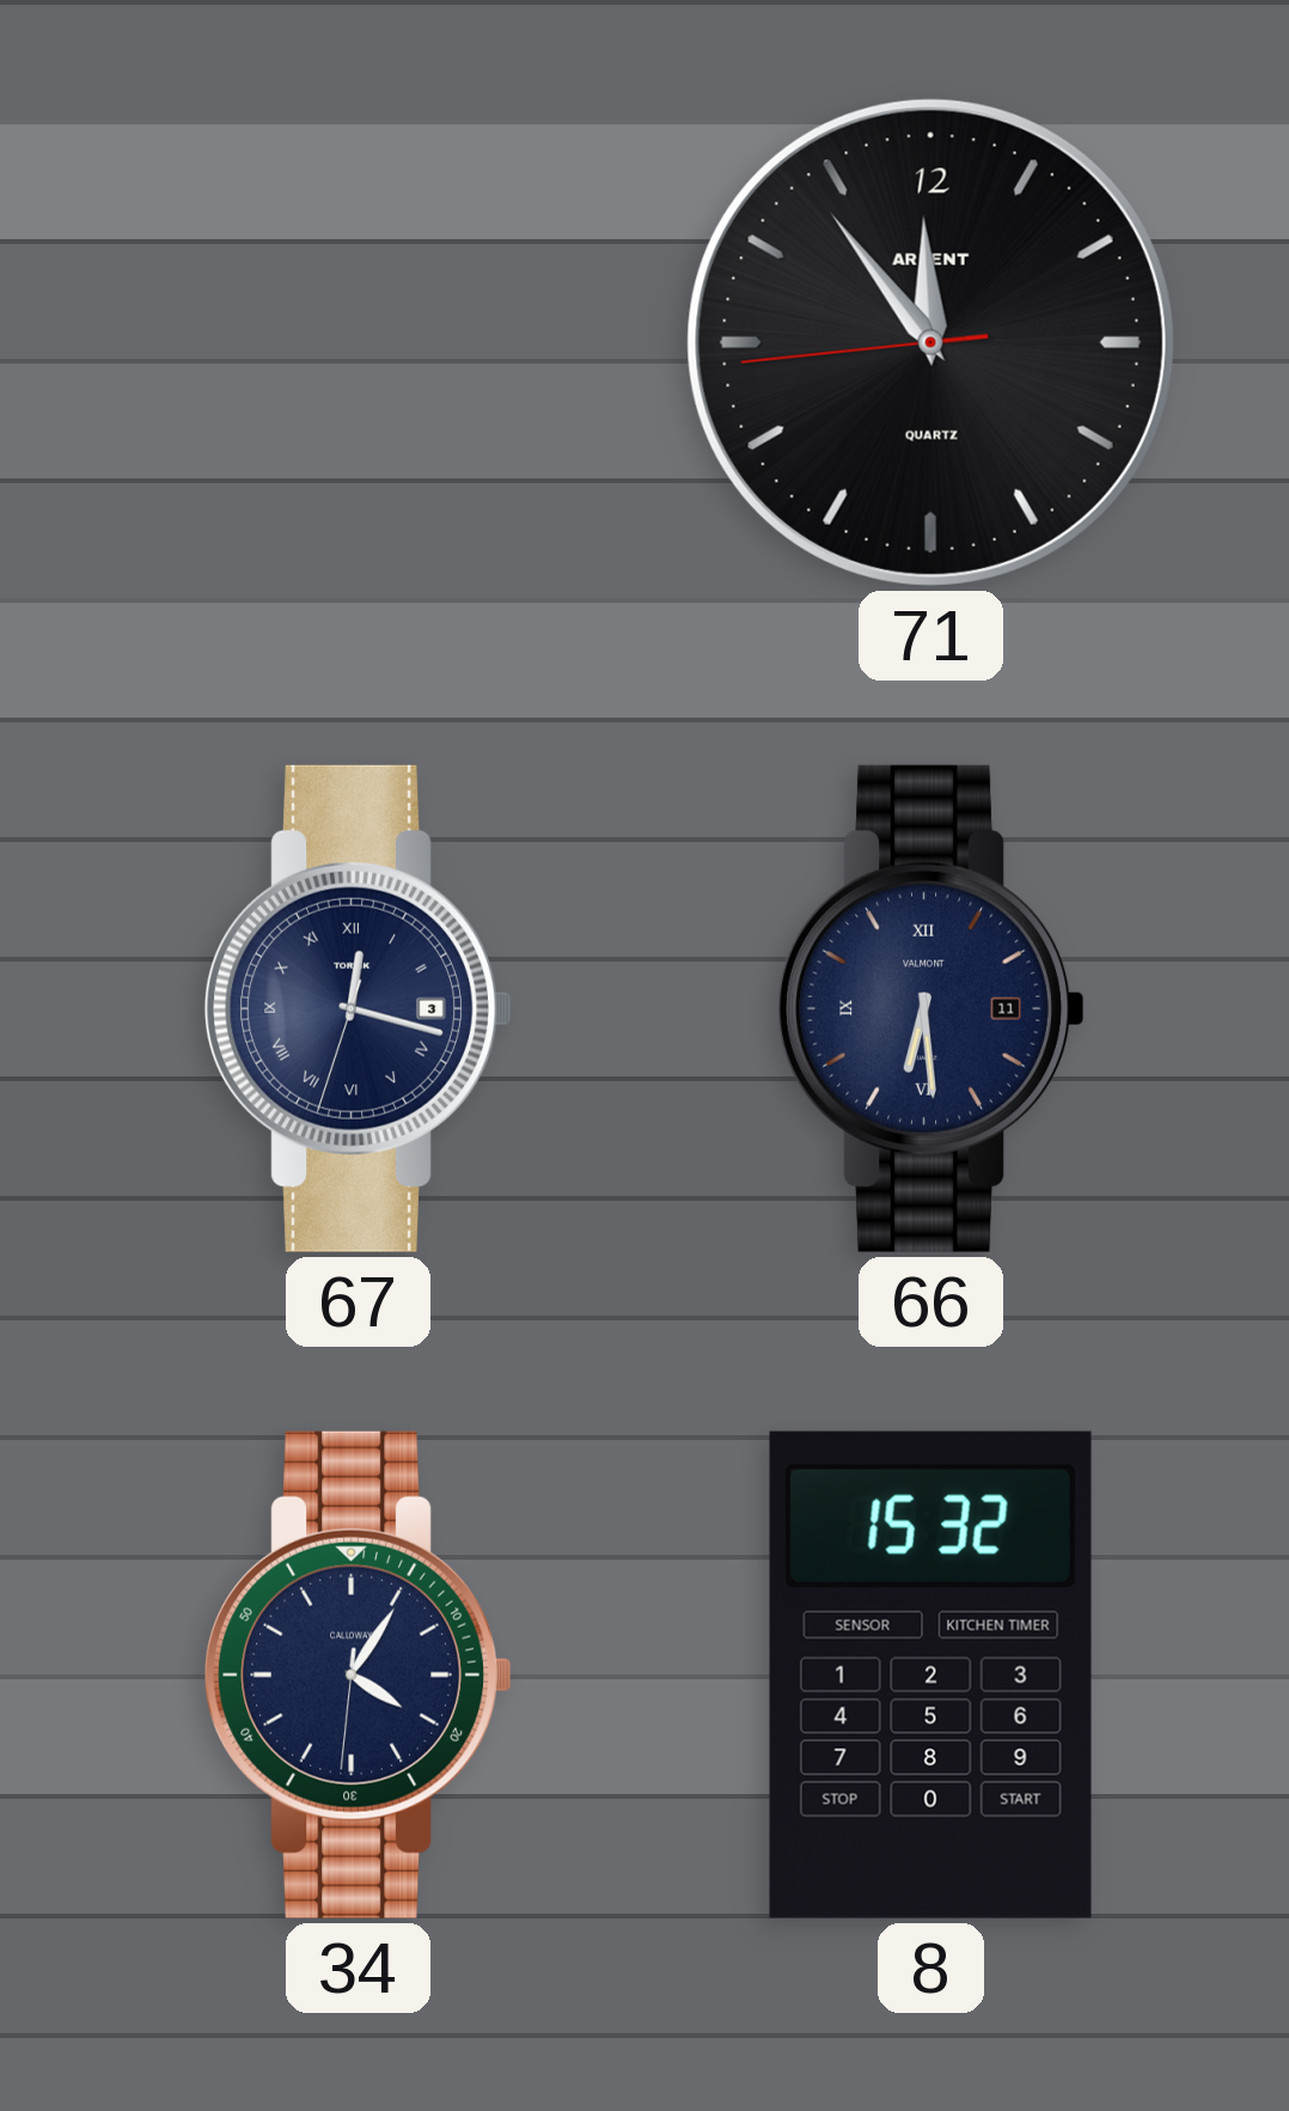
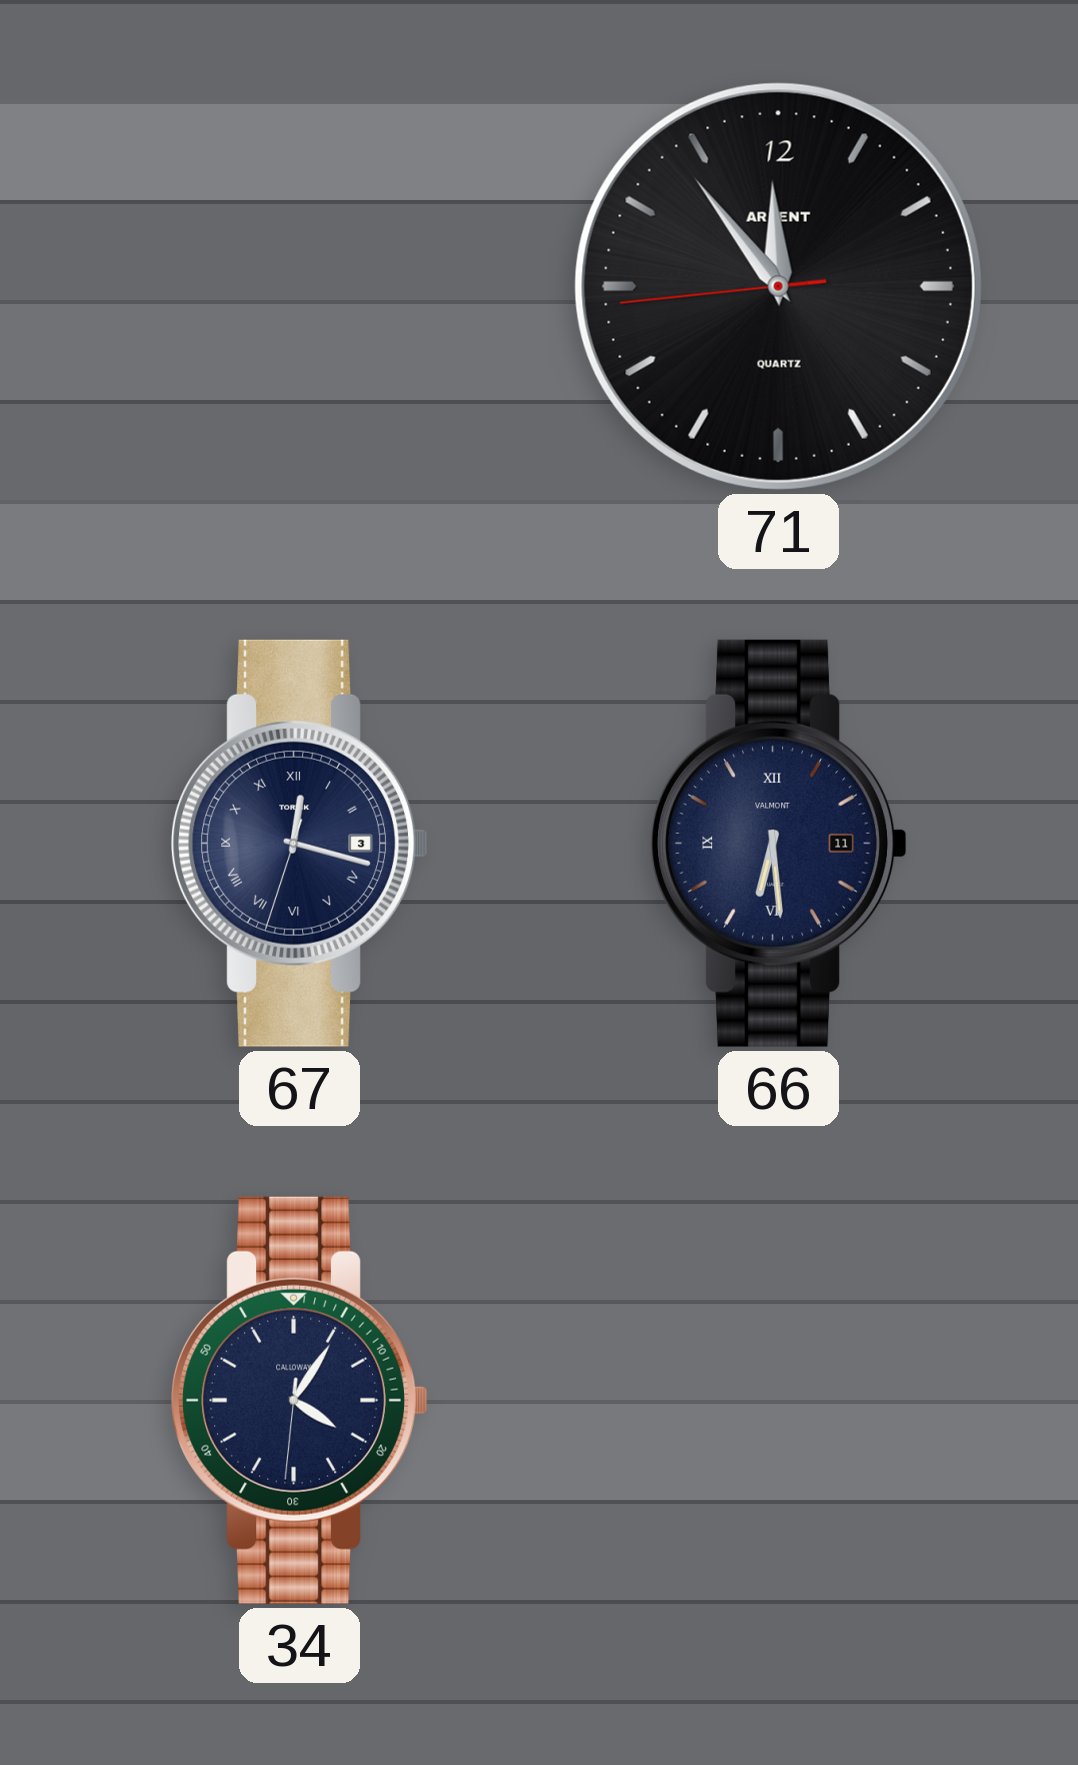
8: 15:32 -> none (930, 1674)
